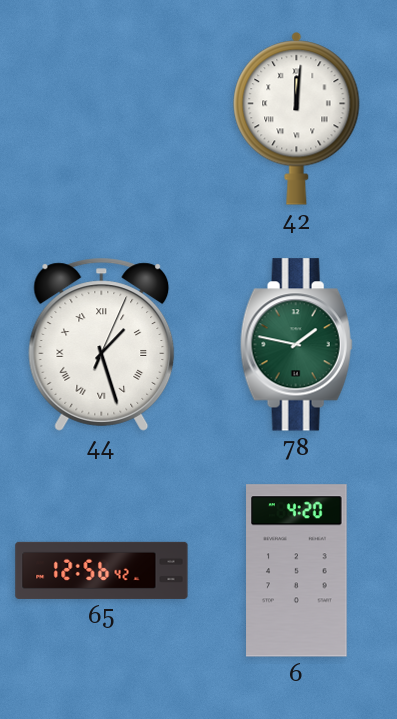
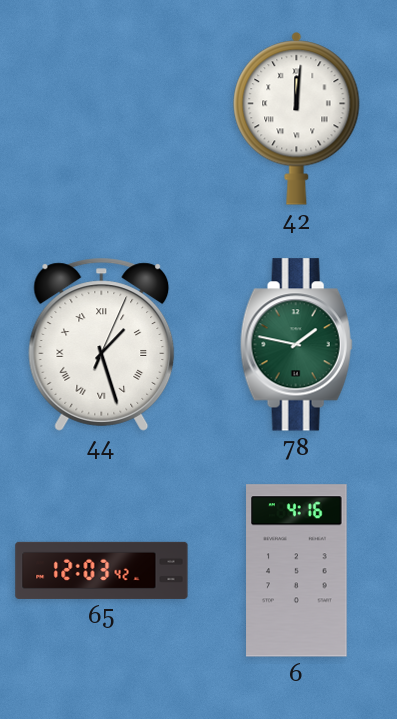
65: 12:56 -> 12:03 (102, 570)
6: 4:20 -> 4:16 (297, 571)
